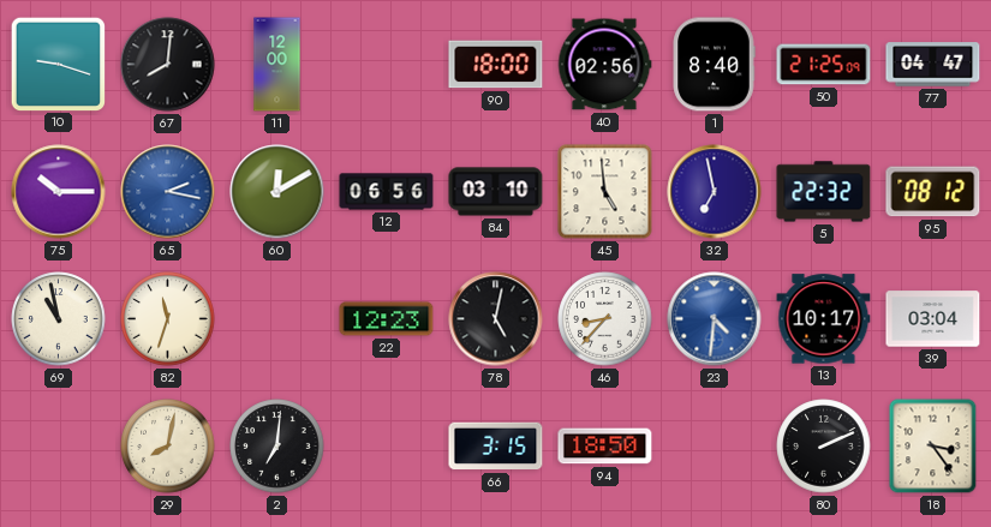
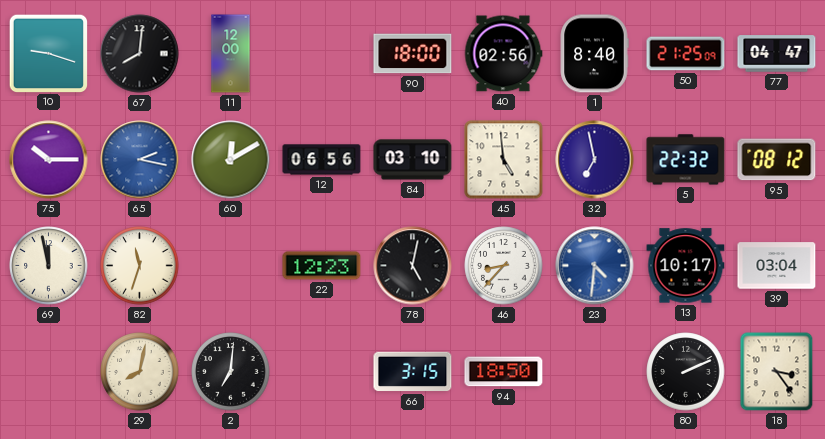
69: 10:58 -> 11:58 (49, 266)
